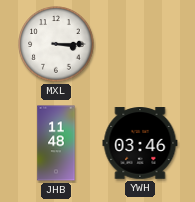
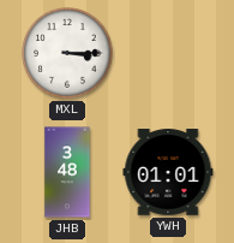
JHB: 11:48 -> 3:48 (67, 172)
YWH: 03:46 -> 01:01 (168, 172)
